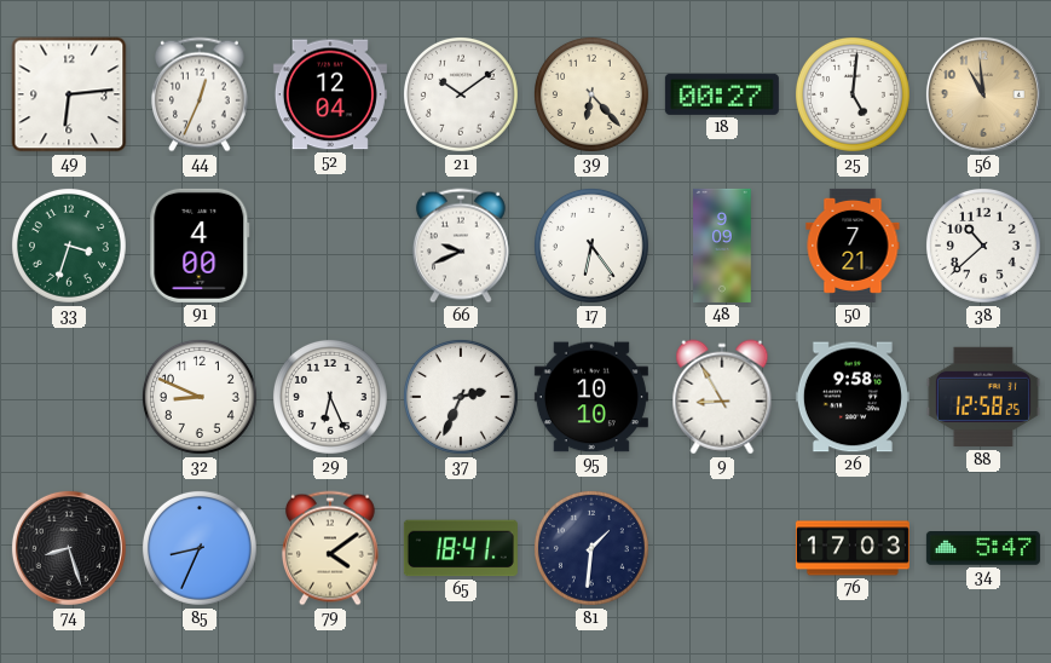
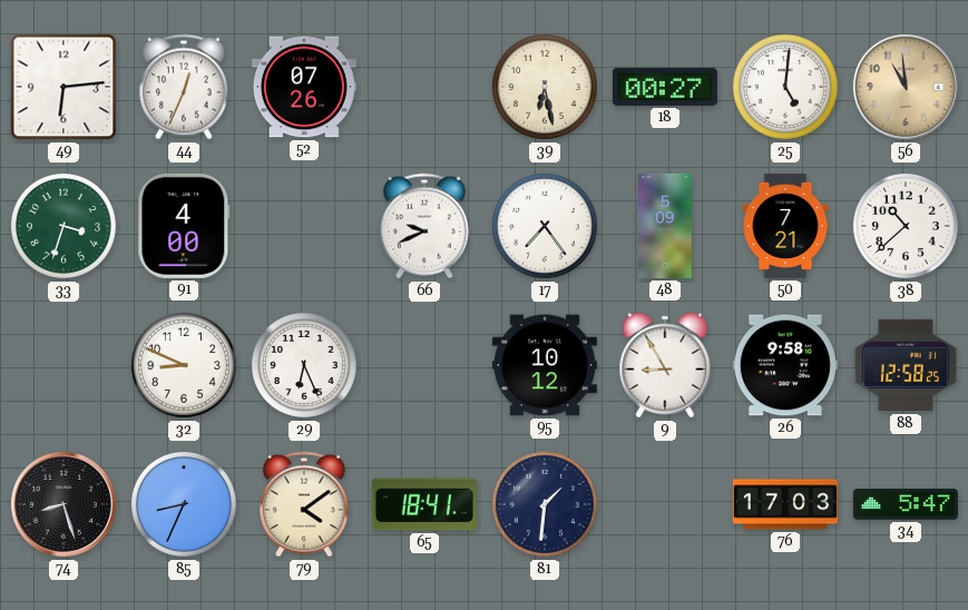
52: 12:04 -> 07:26 (304, 87)
21: 10:09 -> none (461, 94)
39: 6:23 -> 6:28 (545, 87)
17: 6:24 -> 7:24 (545, 226)
48: 9:09 -> 5:09 (665, 226)
37: 2:34 -> none (461, 397)
95: 10:10 -> 10:12 (545, 365)
